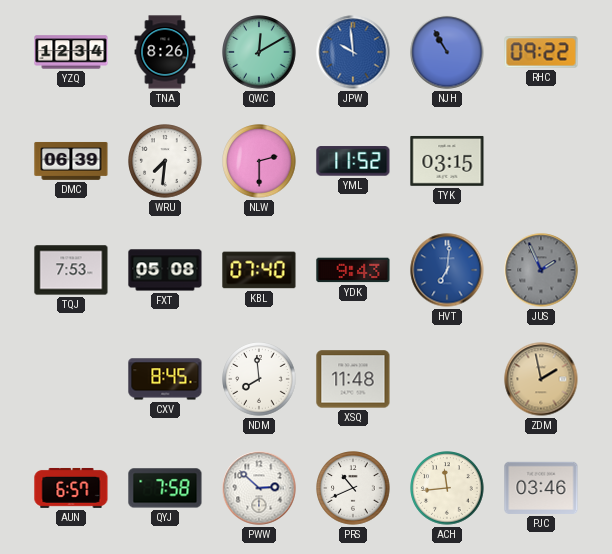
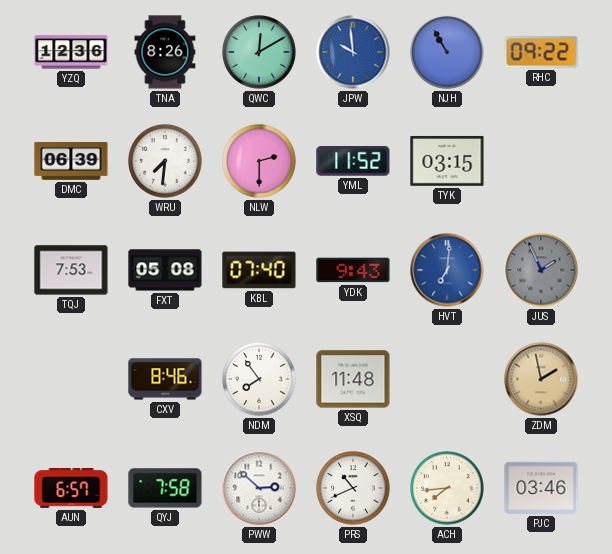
YZQ: 12:34 -> 12:36 (71, 52)
CXV: 8:45 -> 8:46 (165, 379)
NDM: 7:59 -> 7:54 (259, 379)
ACH: 11:44 -> 7:44 (447, 488)
